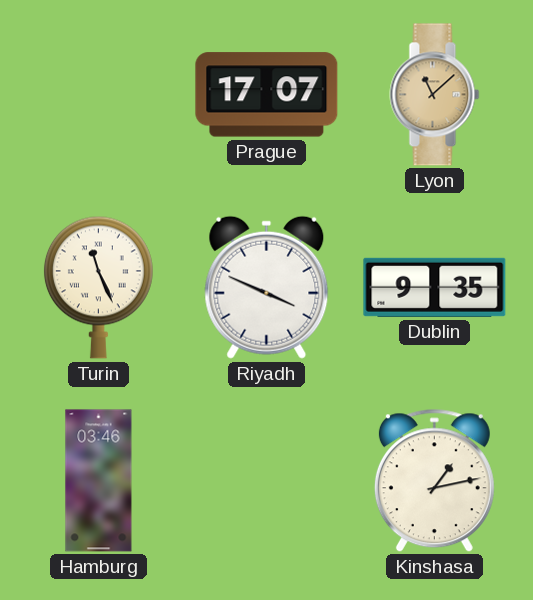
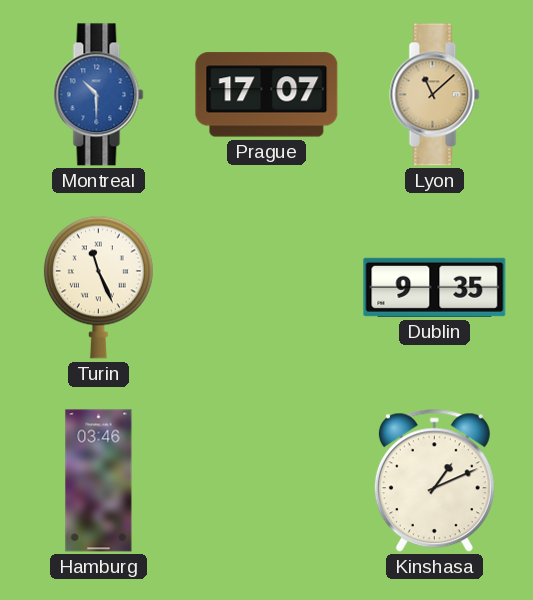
Montreal: none -> 10:30 (99, 95)
Riyadh: 3:49 -> none (267, 287)
Kinshasa: 1:13 -> 1:11 (434, 481)
